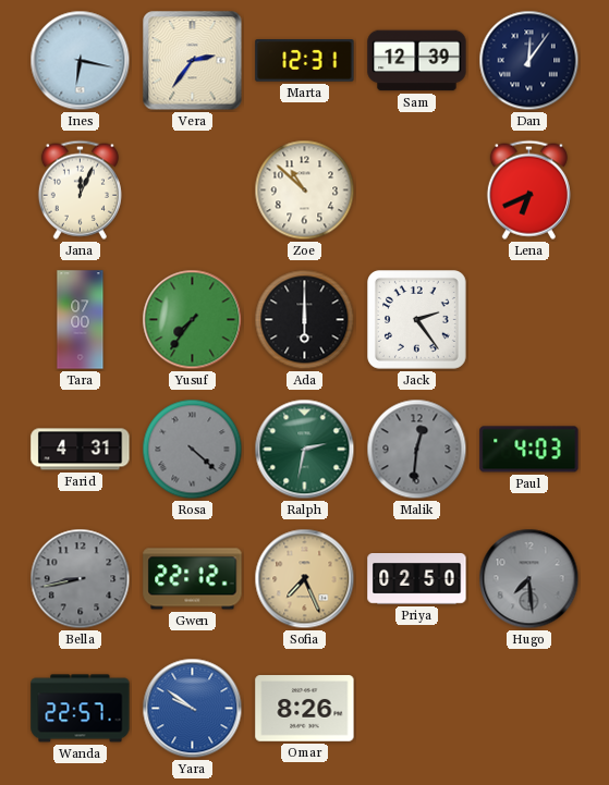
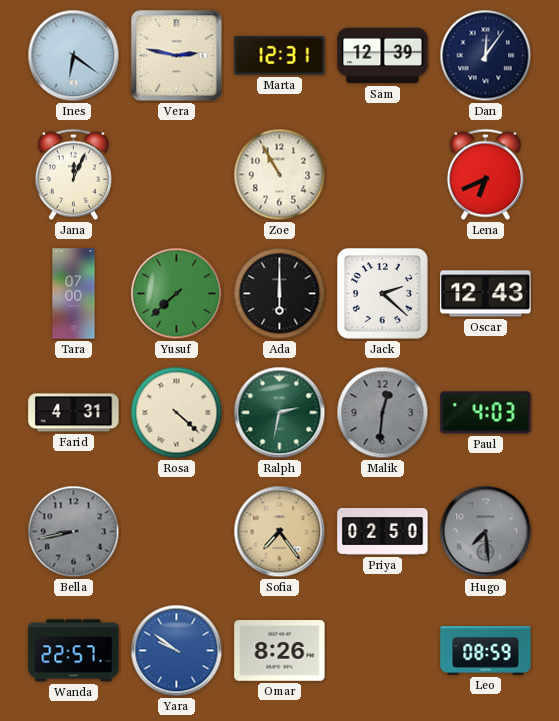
Ines: 6:17 -> 6:21 (74, 56)
Vera: 2:36 -> 2:47 (177, 56)
Zoe: 10:52 -> 10:55 (280, 175)
Yusuf: 7:36 -> 7:38 (177, 294)
Jack: 2:24 -> 2:22 (383, 294)
Oscar: none -> 12:43 (486, 294)
Rosa dial: grey -> cream (177, 413)
Gwen: 22:12 -> none (193, 579)
Sofia: 7:26 -> 7:24 (280, 532)
Leo: none -> 08:59 (486, 651)
